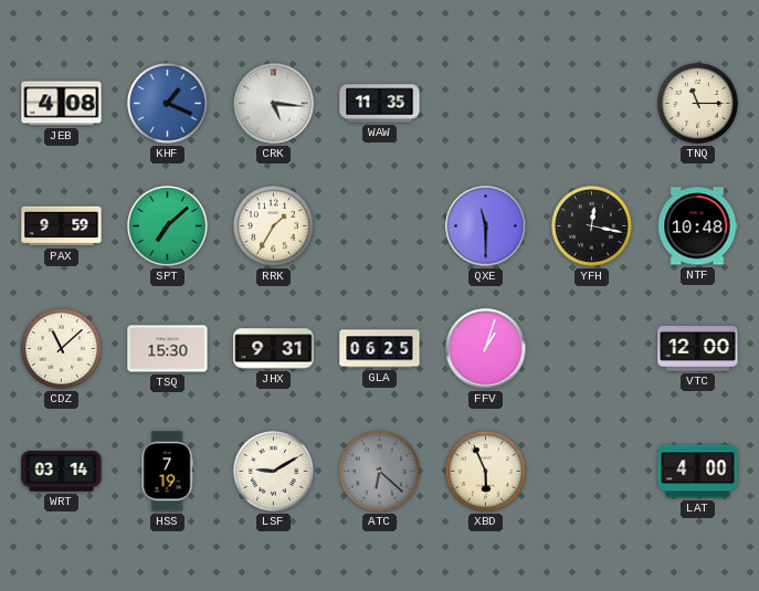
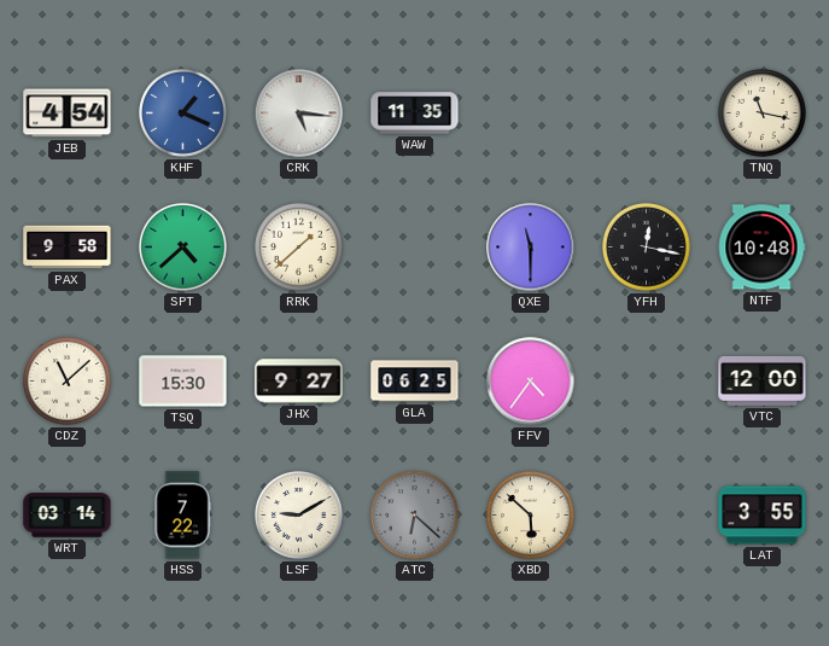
JEB: 4:08 -> 4:54 (68, 114)
TNQ: 11:15 -> 11:17 (763, 114)
PAX: 9:59 -> 9:58 (68, 248)
SPT: 7:08 -> 4:38 (183, 248)
RRK: 1:35 -> 1:38 (299, 248)
JHX: 9:31 -> 9:27 (299, 382)
FFV: 1:03 -> 4:36 (531, 382)
HSS: 7:19 -> 7:22 (182, 516)
XBD: 5:56 -> 5:52 (531, 516)
LAT: 4:00 -> 3:55 (763, 516)
